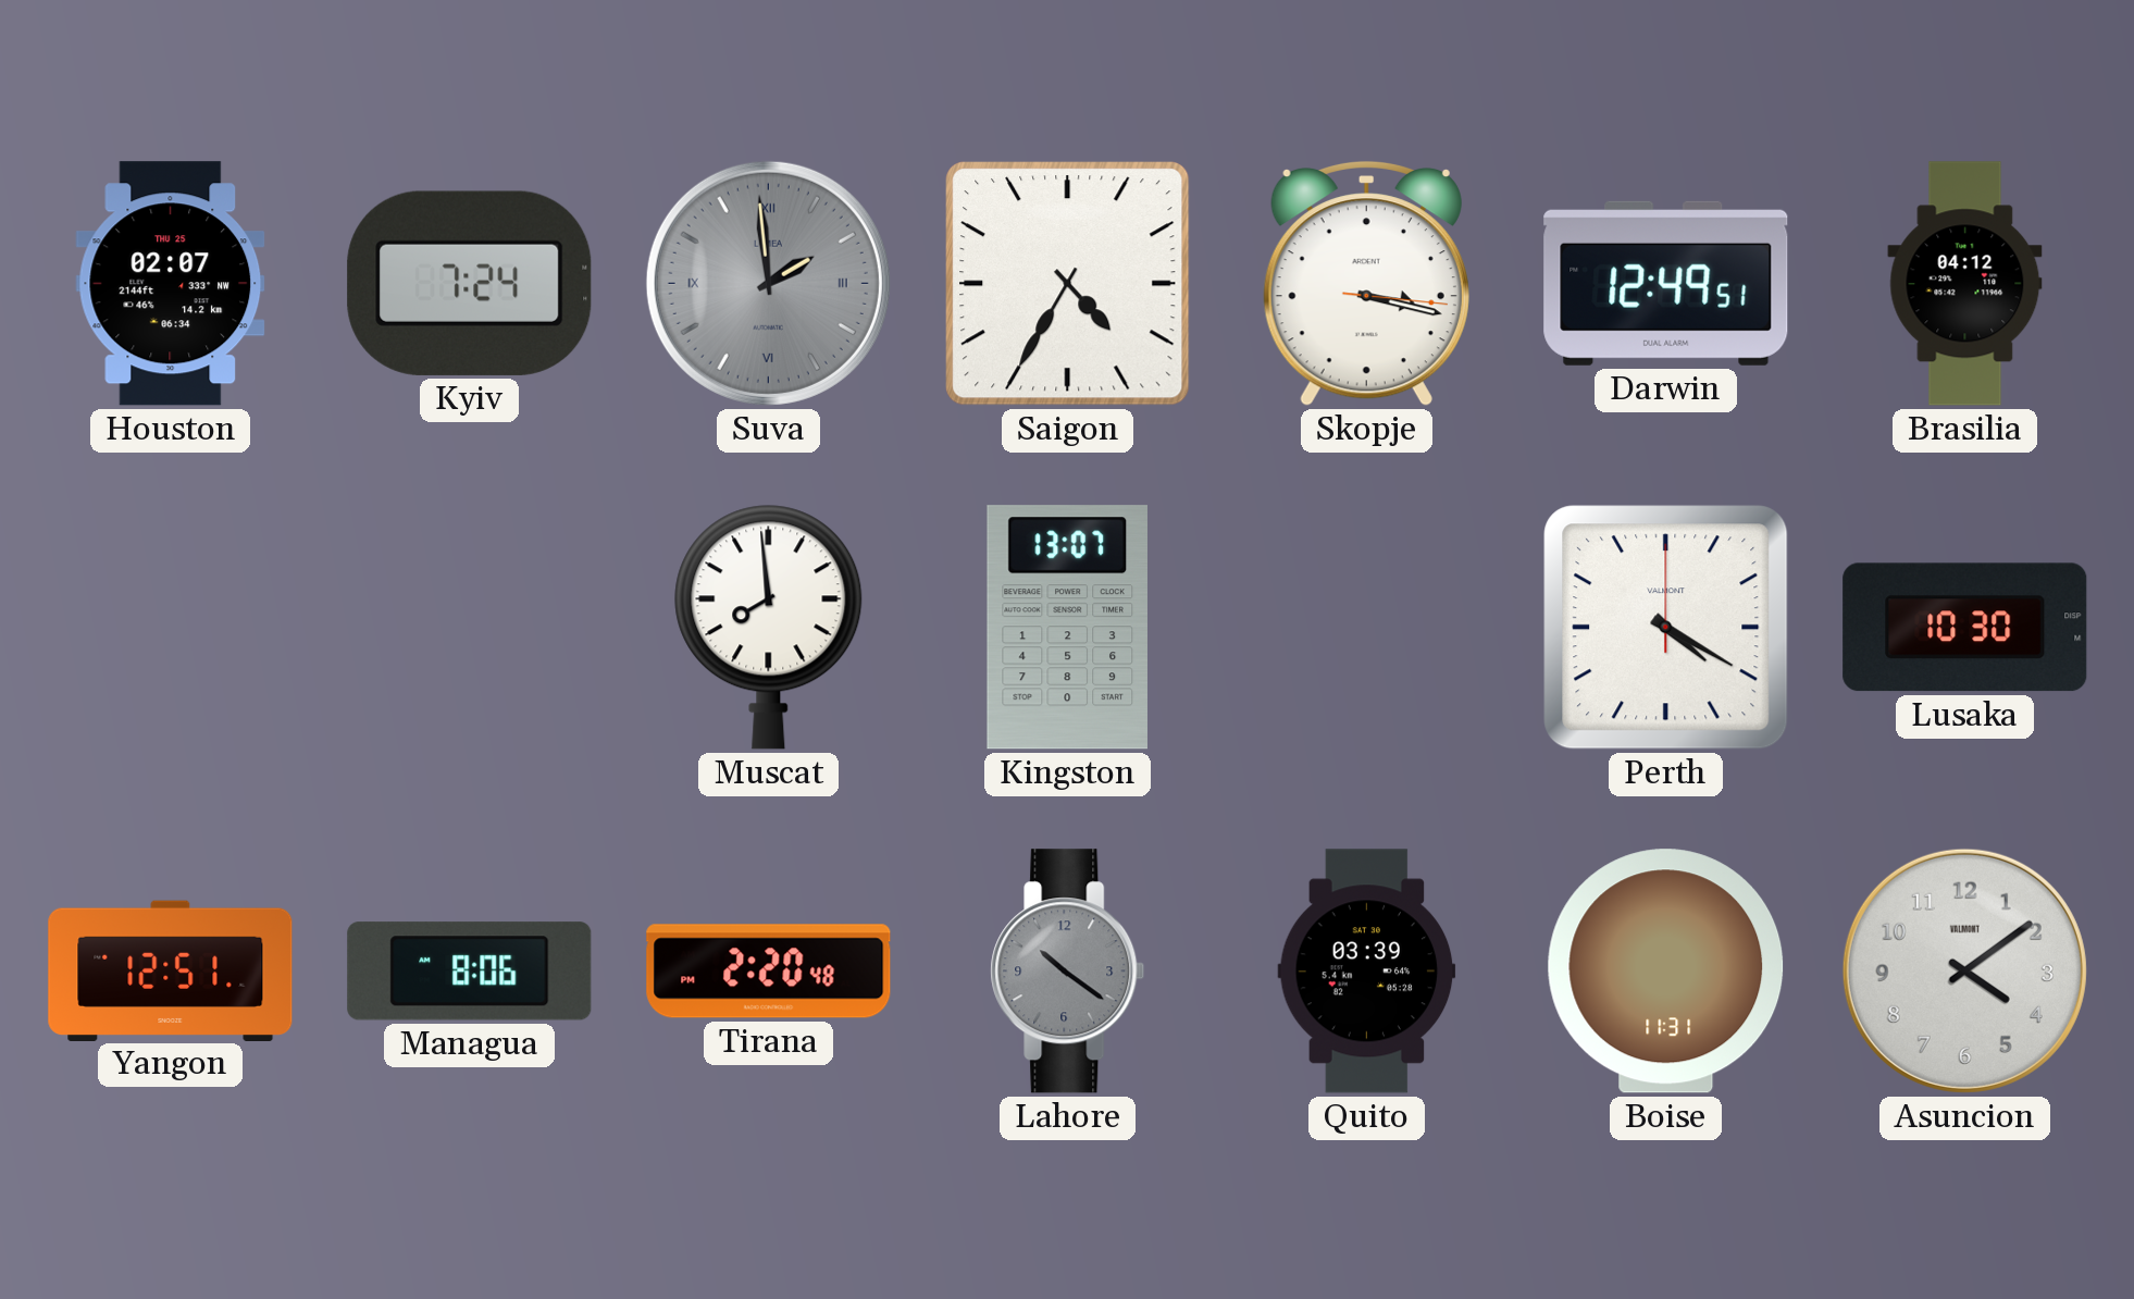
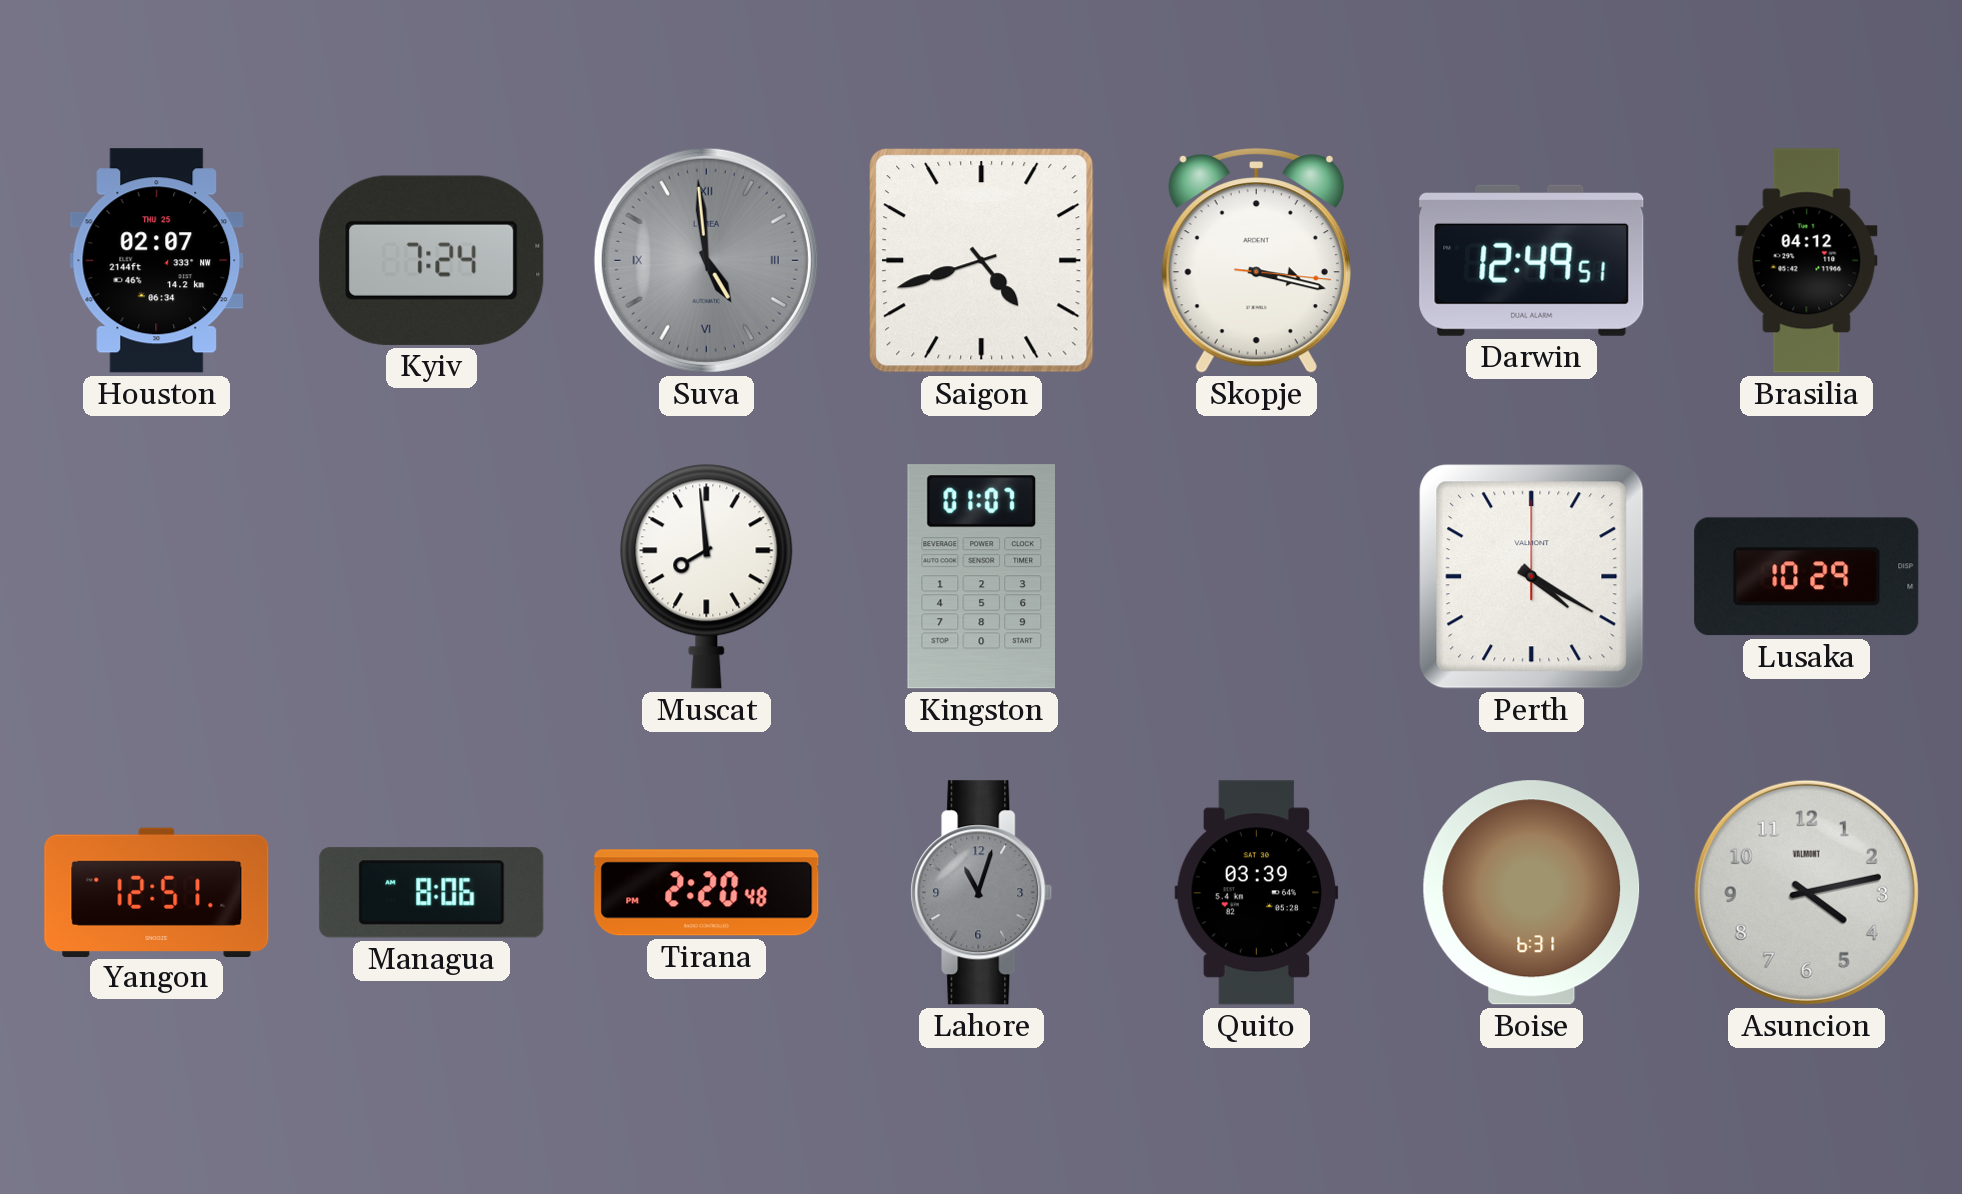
Suva: 1:59 -> 4:59 (706, 260)
Saigon: 4:35 -> 4:42 (982, 261)
Kingston: 13:07 -> 01:07 (981, 577)
Lusaka: 10:30 -> 10:29 (1807, 577)
Lahore: 10:21 -> 11:03 (982, 893)
Boise: 11:31 -> 6:31 (1532, 893)
Asuncion: 4:09 -> 4:13 (1806, 892)
